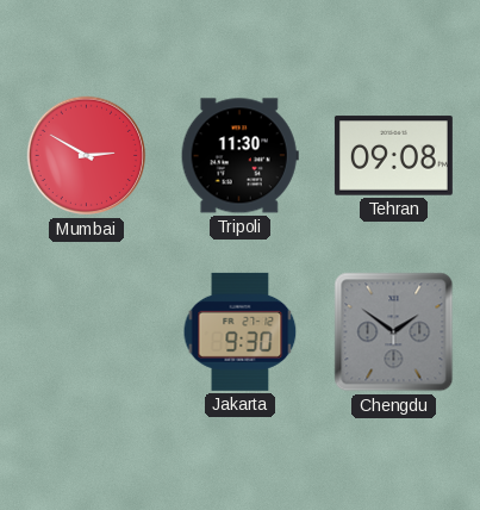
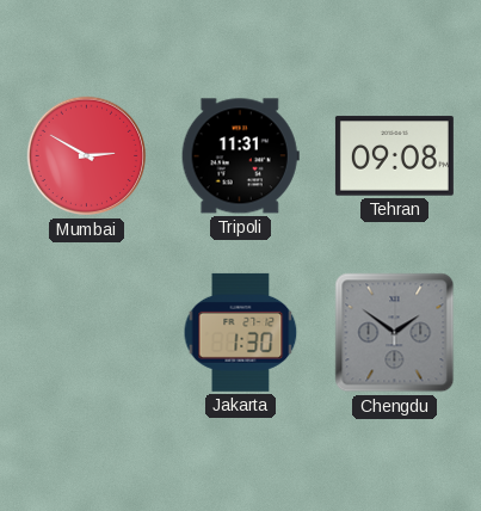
Tripoli: 11:30 -> 11:31 (240, 156)
Jakarta: 9:30 -> 1:30 (241, 332)
